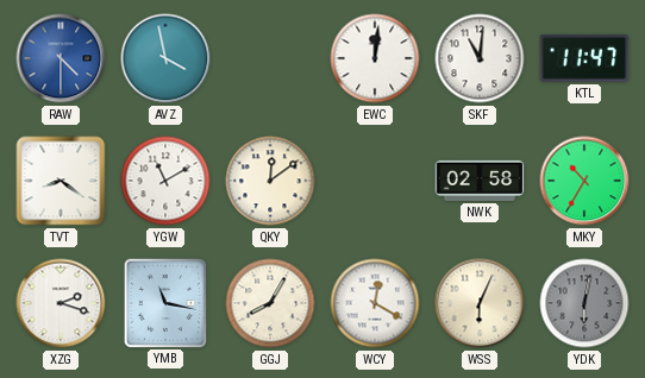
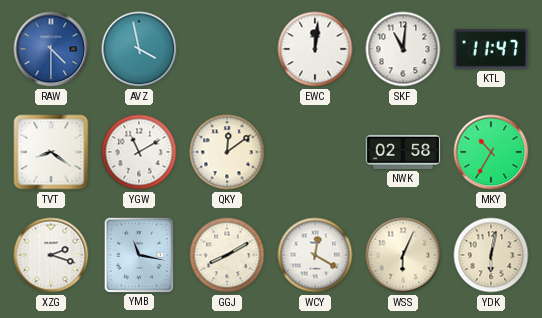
GGJ: 8:05 -> 8:10 (227, 255)
YDK dial: grey -> cream (491, 255)
